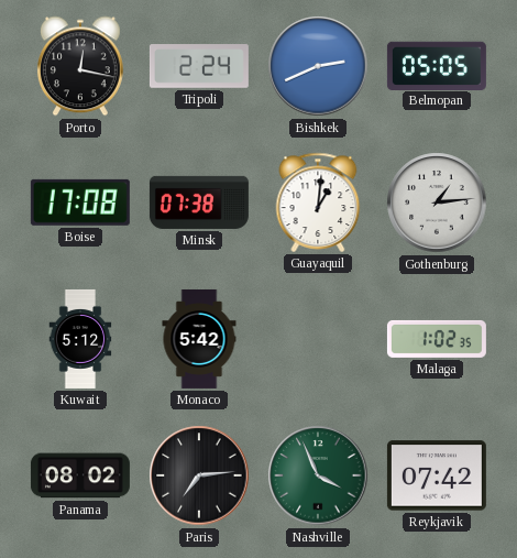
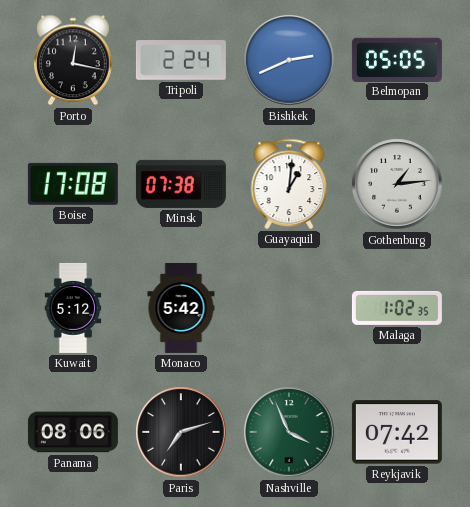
Panama: 08:02 -> 08:06 (73, 432)
Paris: 7:14 -> 7:12 (181, 432)
